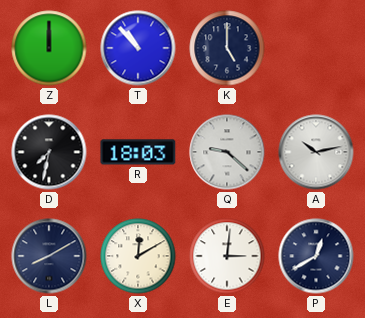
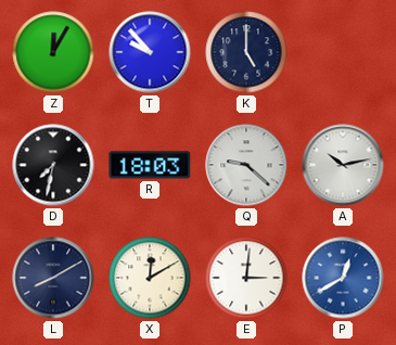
Z: 12:00 -> 12:05 (53, 52)
T: 10:53 -> 9:53 (150, 52)
P dial: navy -> blue (343, 278)
